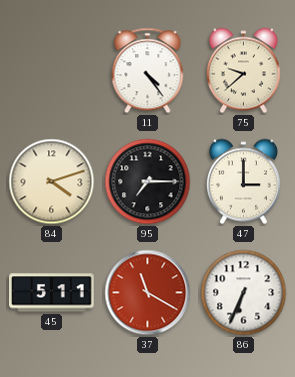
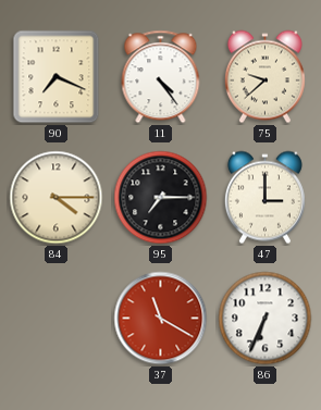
90: none -> 7:19 (57, 77)
84: 4:12 -> 4:15 (57, 198)
45: 5:11 -> none (52, 293)
